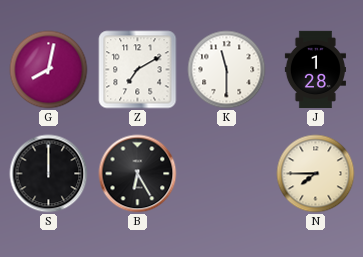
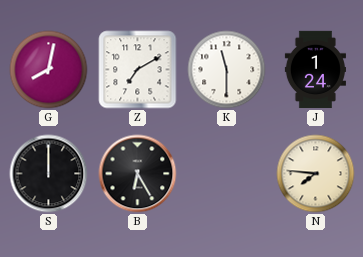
J: 1:28 -> 1:24 (315, 70)
N: 7:45 -> 7:46 (316, 174)
